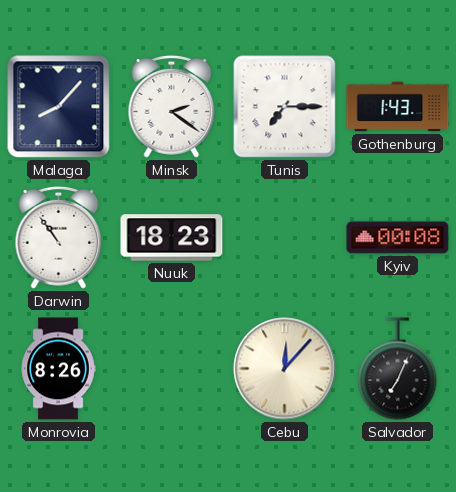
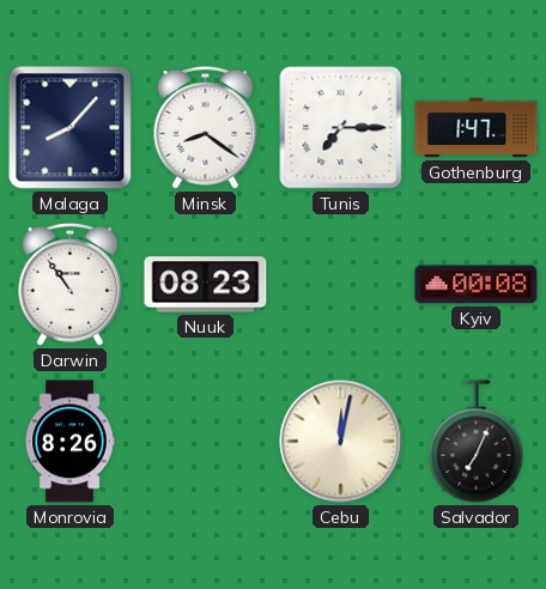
Minsk: 2:21 -> 8:21 (206, 127)
Gothenburg: 1:43 -> 1:47 (477, 128)
Nuuk: 18:23 -> 08:23 (206, 285)
Cebu: 12:07 -> 12:02 (341, 442)
